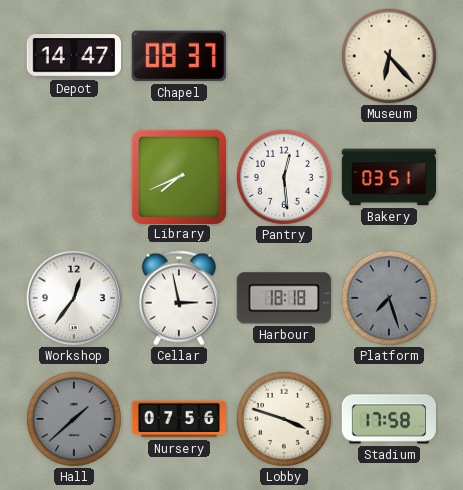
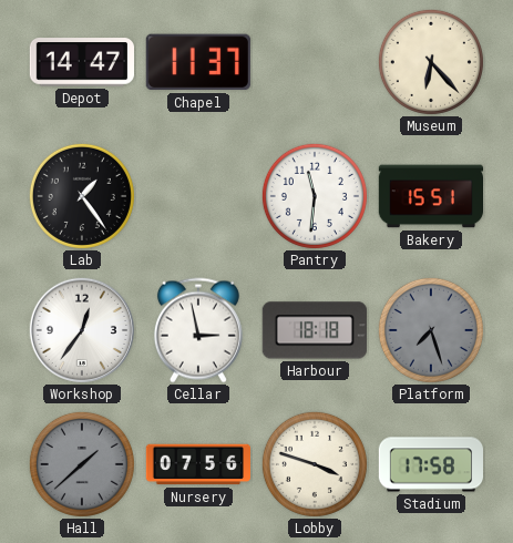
Chapel: 08:37 -> 11:37 (198, 62)
Lab: none -> 1:24 (82, 196)
Library: 7:41 -> none (178, 176)
Pantry: 12:29 -> 11:31 (315, 196)
Bakery: 03:51 -> 15:51 (431, 196)
